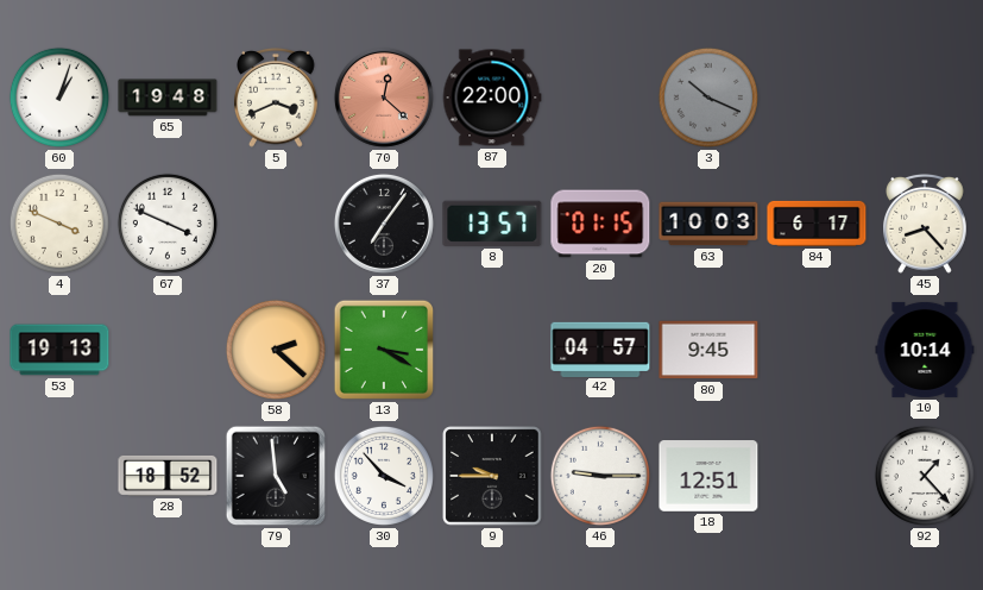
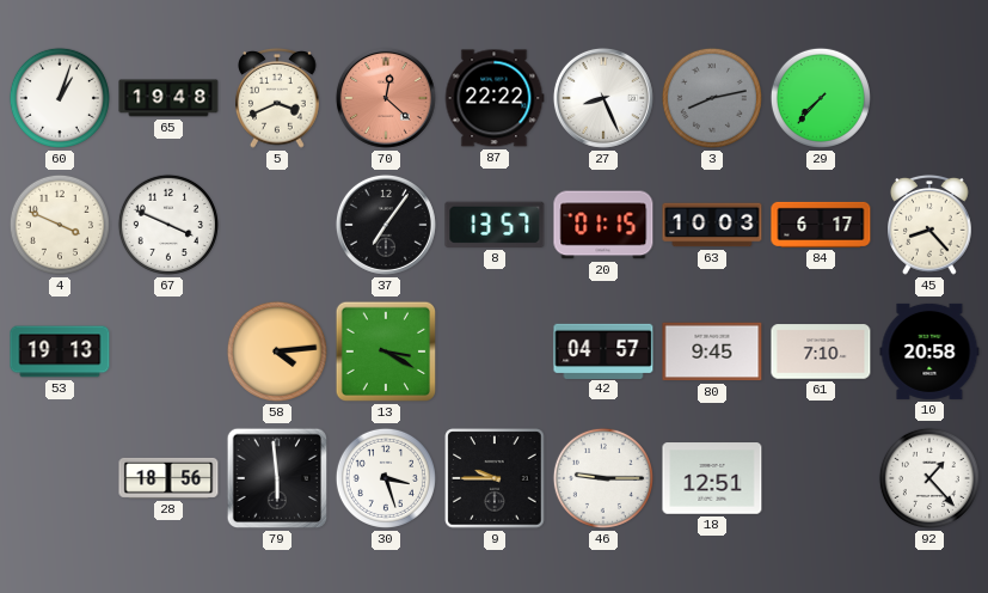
87: 22:00 -> 22:22 (495, 98)
27: none -> 8:26 (603, 98)
3: 10:19 -> 8:13 (712, 98)
29: none -> 7:37 (821, 98)
58: 2:22 -> 4:14 (277, 351)
61: none -> 7:10 (821, 351)
10: 10:14 -> 20:58 (929, 351)
28: 18:52 -> 18:56 (168, 478)
79: 4:59 -> 5:59 (277, 478)
30: 3:53 -> 3:27 (386, 478)
